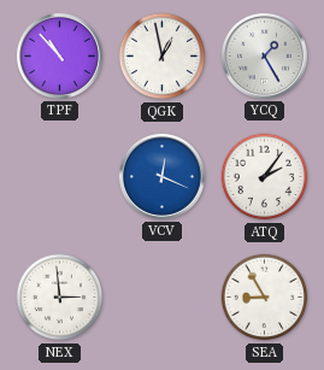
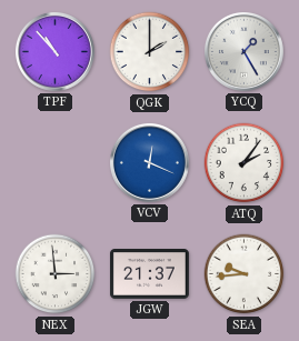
QGK: 12:58 -> 2:00 (150, 52)
JGW: none -> 21:37 (149, 274)
SEA: 8:55 -> 9:44 (245, 274)
